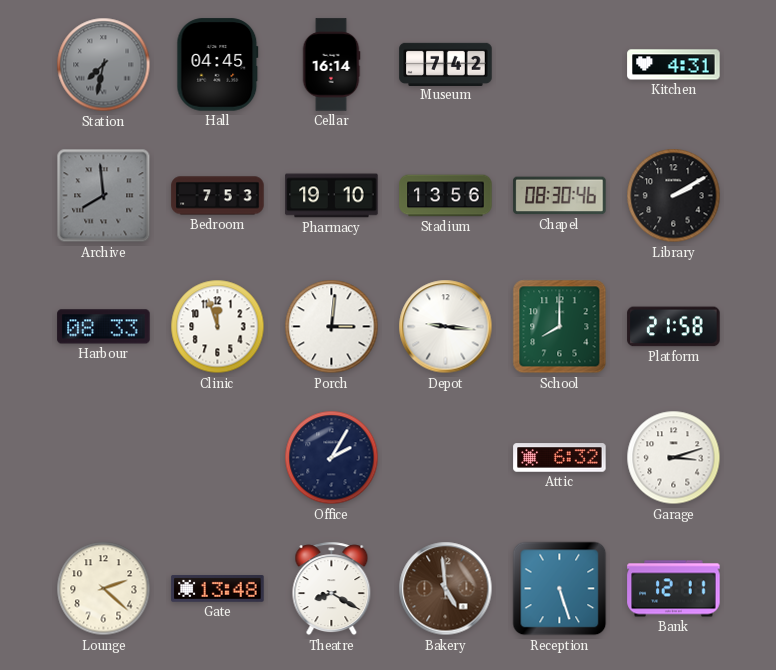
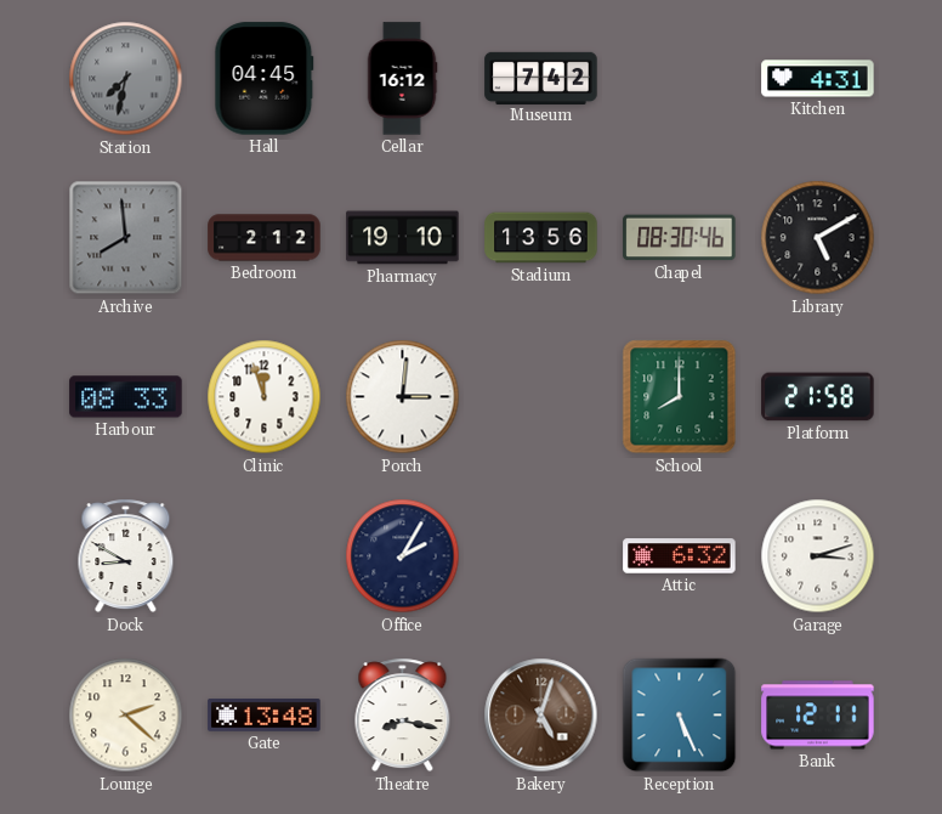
Cellar: 16:14 -> 16:12 (402, 79)
Bedroom: 7:53 -> 2:12 (265, 238)
Library: 2:10 -> 5:10 (818, 238)
Depot: 9:16 -> none (446, 327)
Dock: none -> 8:50 (126, 556)
Theatre: 8:20 -> 8:17 (403, 716)
Bakery: 4:59 -> 5:03 (541, 716)
Reception: 5:27 -> 5:26 (680, 716)
